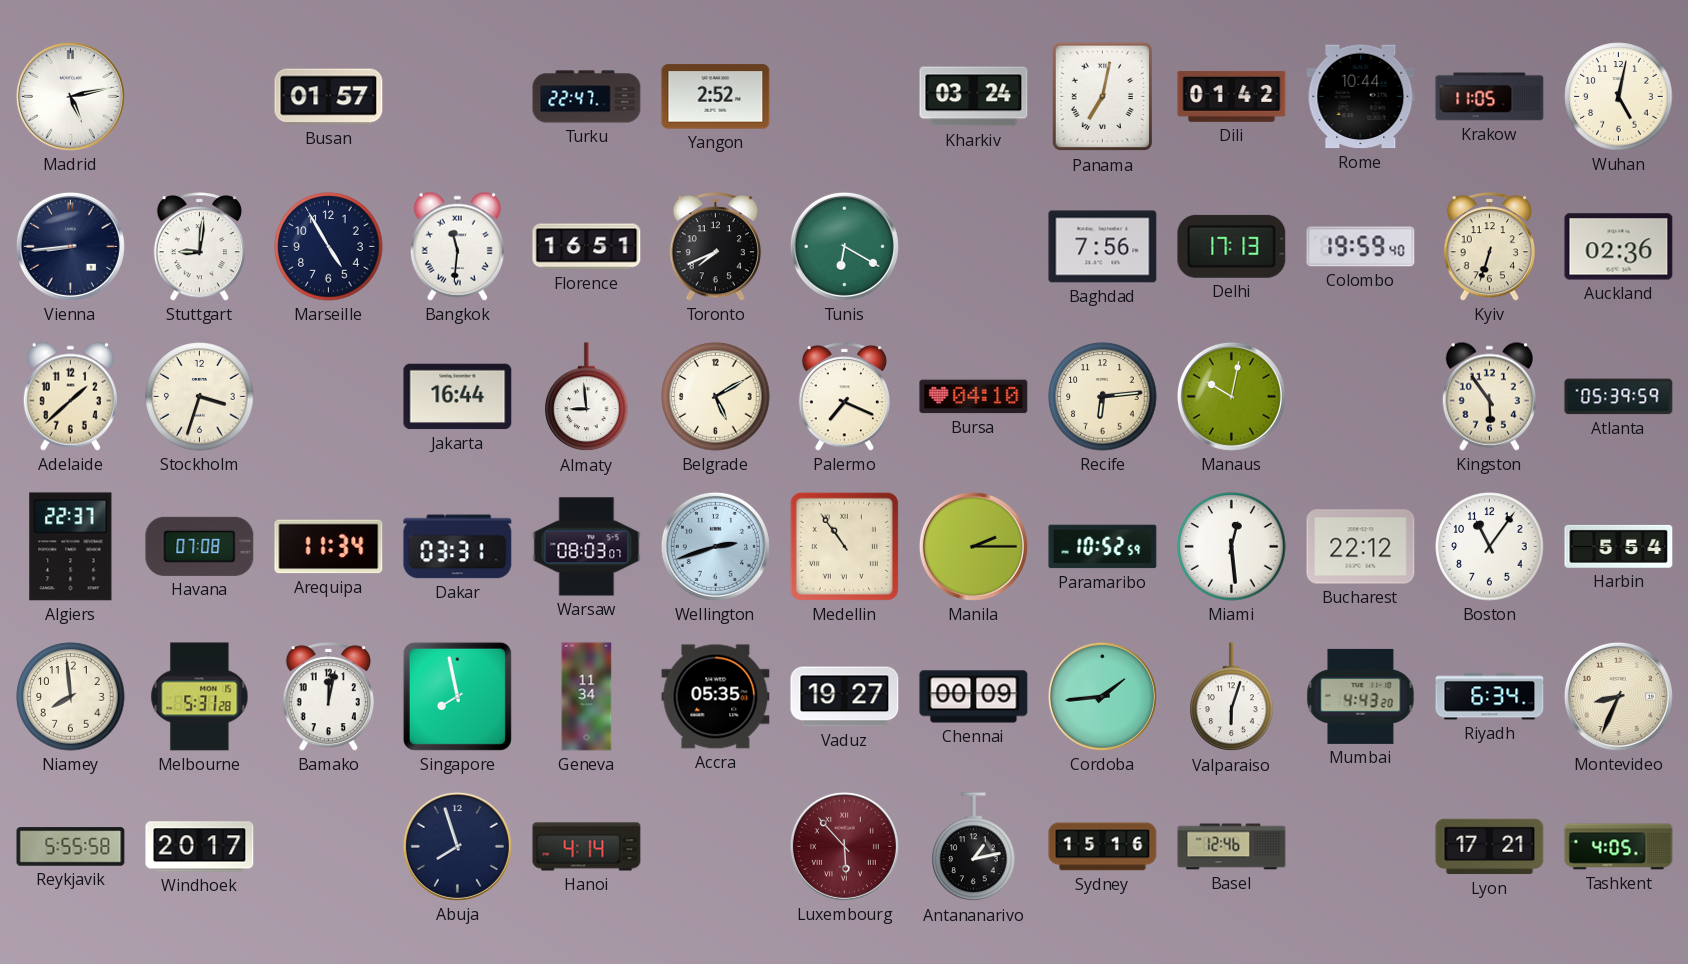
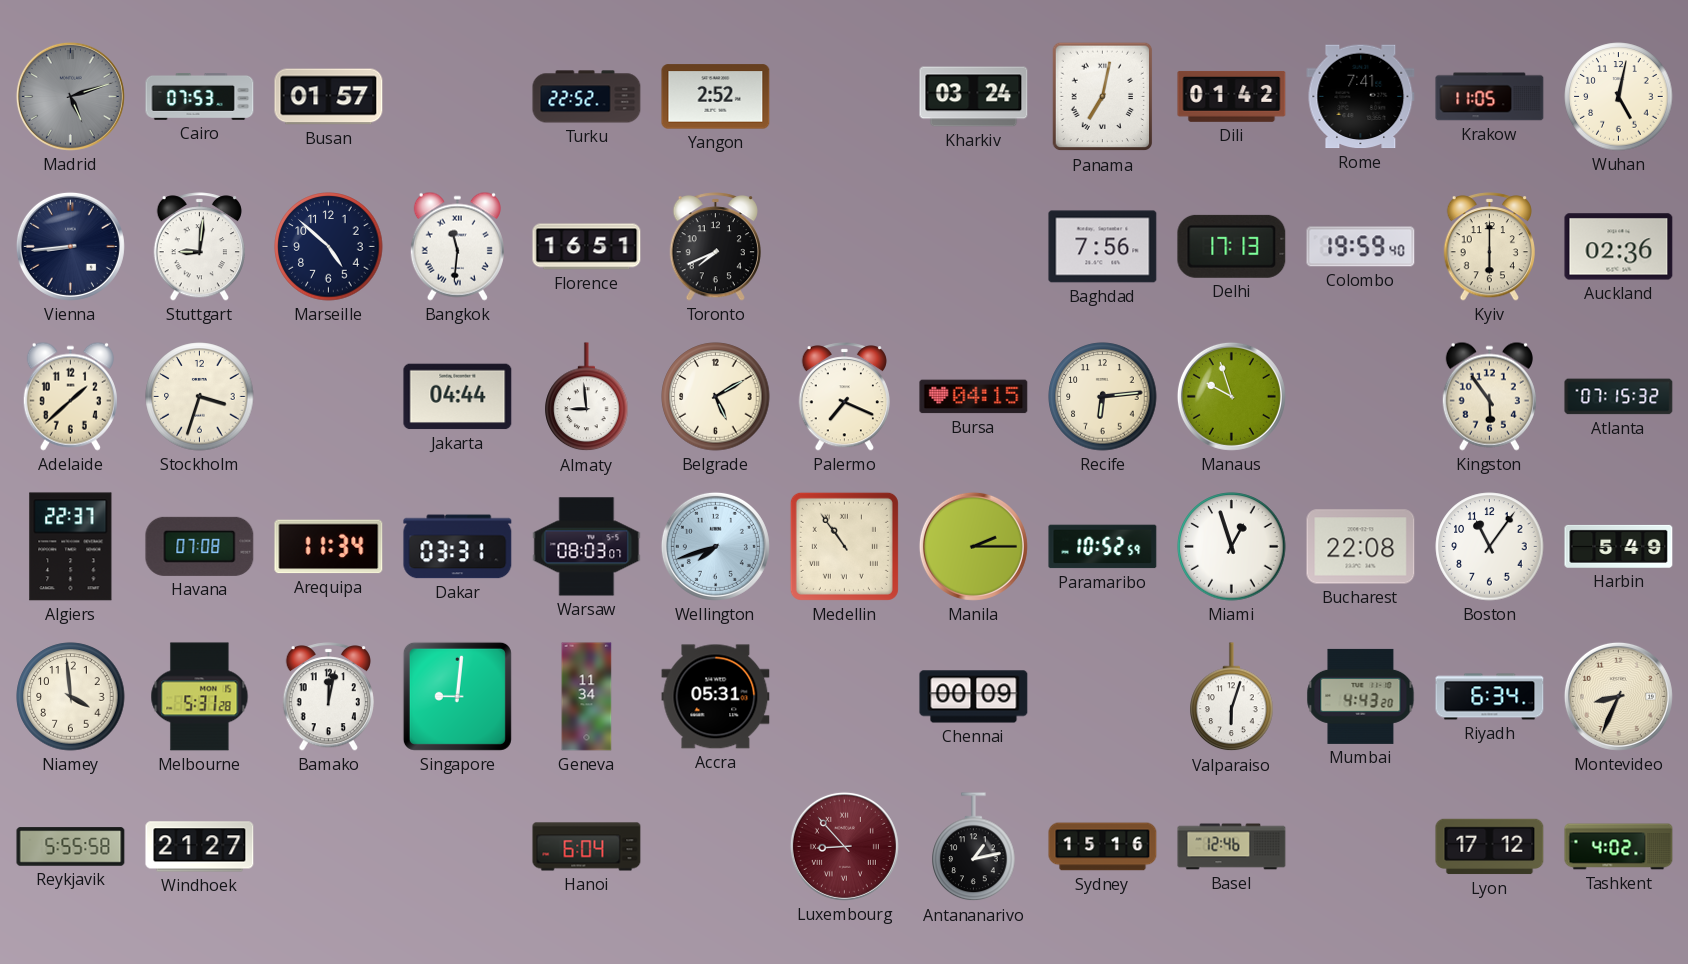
Madrid: 5:13 -> 5:12 (70, 96)
Madrid dial: white -> grey (70, 96)
Cairo: none -> 07:53 (200, 97)
Turku: 22:47 -> 22:52 (587, 97)
Rome: 10:44 -> 7:41 (1361, 97)
Marseille: 4:55 -> 4:52 (329, 247)
Tunis: 6:20 -> none (844, 246)
Kyiv: 6:33 -> 6:00 (1489, 247)
Jakarta: 16:44 -> 04:44 (458, 397)
Bursa: 04:10 -> 04:15 (974, 397)
Manaus: 10:02 -> 9:57 (1231, 396)
Atlanta: 05:39 -> 07:15 (1619, 397)
Wellington: 2:42 -> 7:42 (715, 546)
Miami: 12:29 -> 12:57 (1232, 547)
Bucharest: 22:12 -> 22:08 (1361, 547)
Harbin: 5:54 -> 5:49 (1619, 546)
Niamey: 7:59 -> 3:59 (71, 697)
Singapore: 7:58 -> 9:01 (457, 696)
Accra: 05:35 -> 05:31 (716, 697)
Vaduz: 19:27 -> none (845, 697)
Cordoba: 1:44 -> none (1102, 696)
Windhoek: 20:17 -> 21:27 (200, 847)
Abuja: 7:57 -> none (457, 846)
Hanoi: 4:14 -> 6:04 (587, 847)
Luxembourg: 5:53 -> 8:53 (844, 846)
Lyon: 17:21 -> 17:12 (1490, 847)
Tashkent: 4:05 -> 4:02 (1619, 847)
